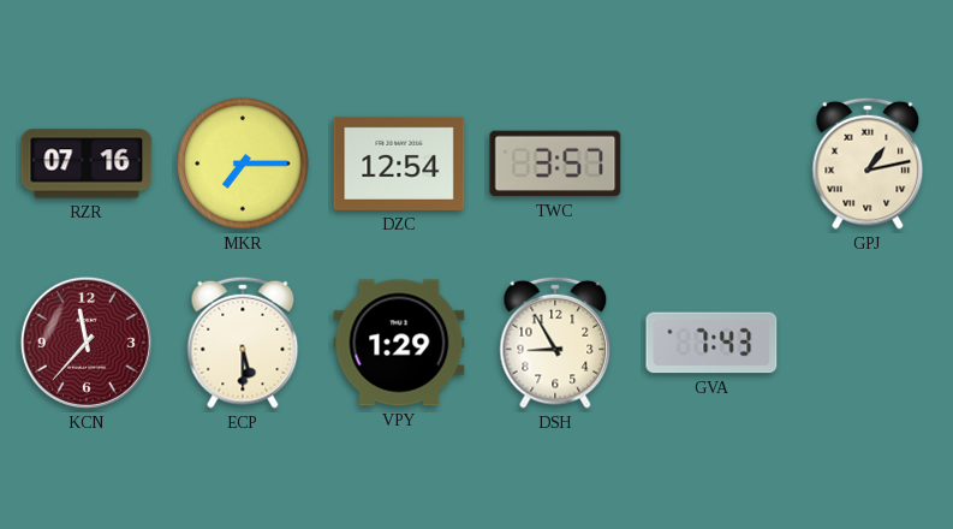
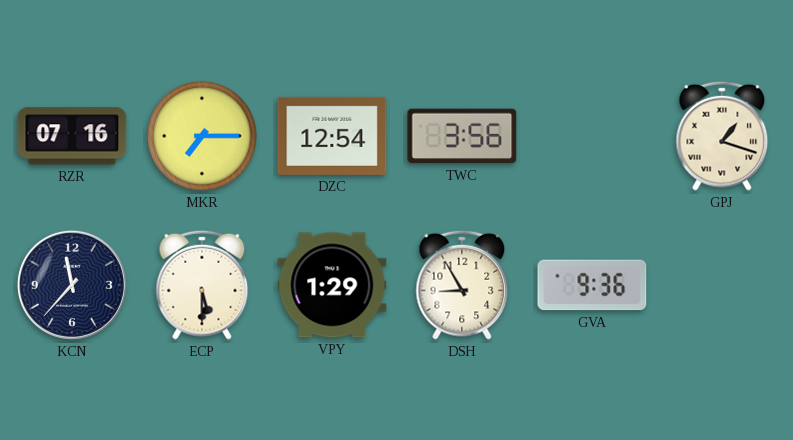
TWC: 3:57 -> 3:56 (462, 136)
GPJ: 1:13 -> 1:18 (722, 136)
KCN dial: burgundy -> navy (72, 285)
GVA: 7:43 -> 9:36 (592, 285)
